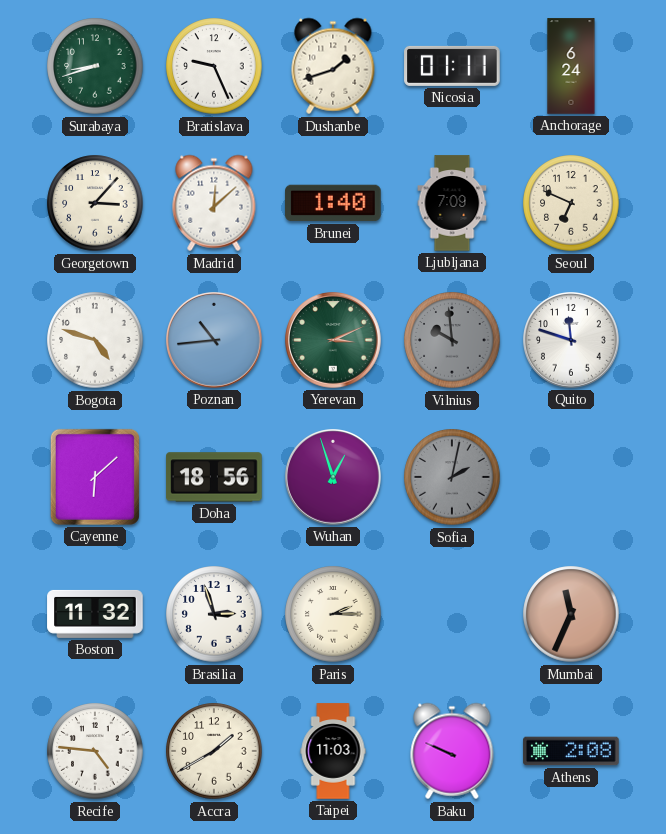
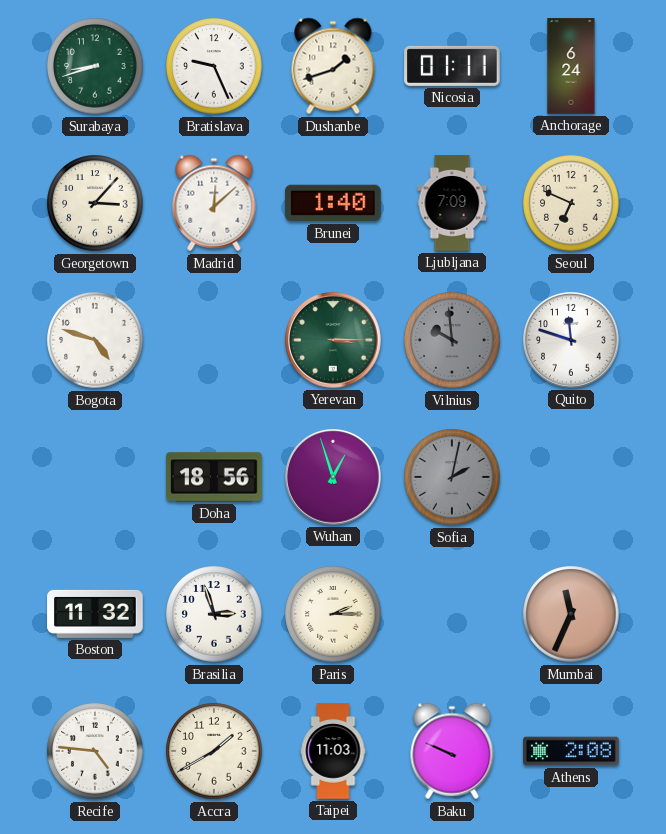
Poznan: 10:44 -> none (215, 341)
Yerevan: 3:11 -> 3:15 (334, 341)
Cayenne: 6:08 -> none (95, 477)
